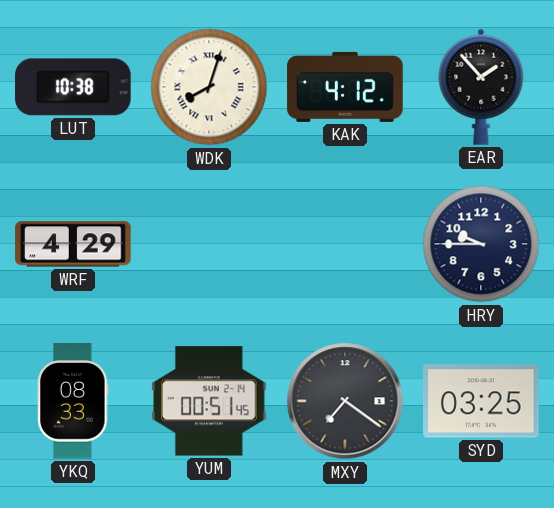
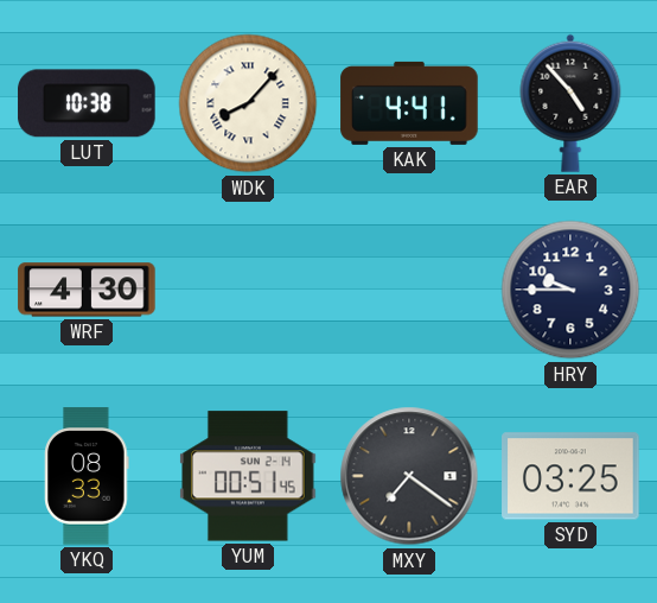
WDK: 8:03 -> 8:07 (248, 103)
KAK: 4:12 -> 4:41 (409, 103)
EAR: 1:53 -> 4:53 (570, 103)
WRF: 4:29 -> 4:30 (87, 290)
